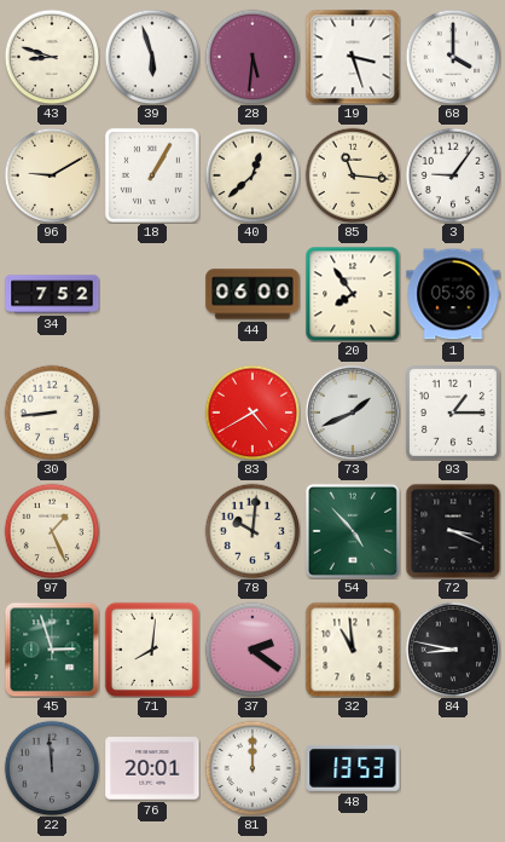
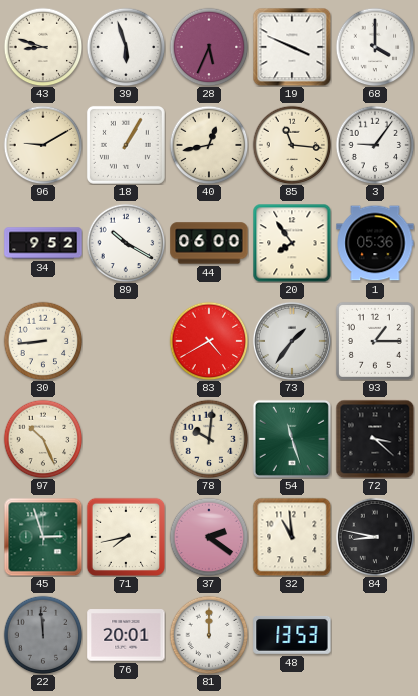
28: 5:31 -> 5:34 (209, 47)
19: 3:27 -> 3:49 (292, 47)
40: 12:38 -> 12:43 (209, 145)
34: 7:52 -> 9:52 (43, 243)
89: none -> 10:20 (126, 243)
73: 1:41 -> 1:36 (292, 341)
97: 1:26 -> 10:26 (43, 439)
54: 4:53 -> 11:27 (292, 439)
72: 3:19 -> 3:22 (375, 439)
71: 8:01 -> 7:43 (125, 536)
